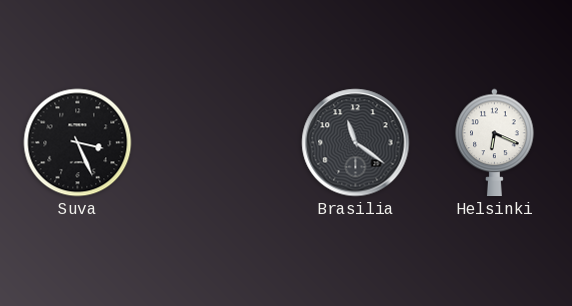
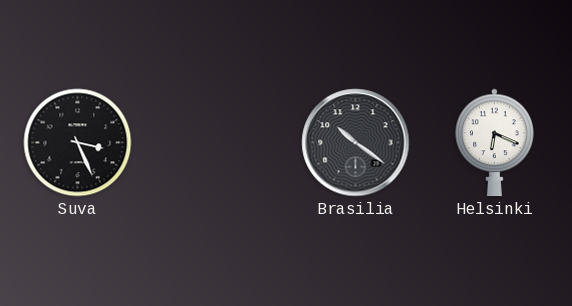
Brasilia: 11:21 -> 10:21 (356, 143)
